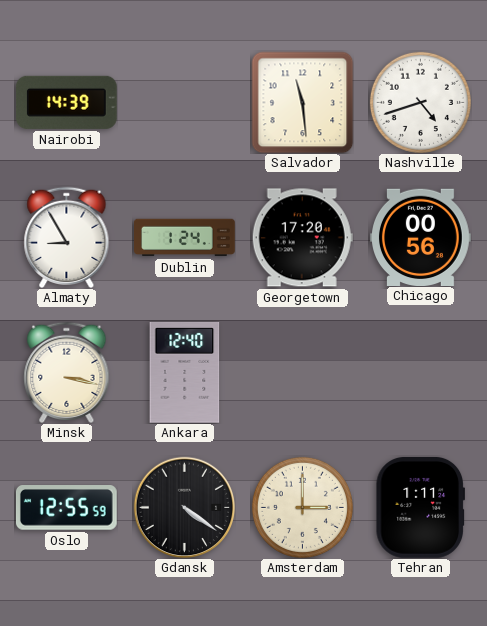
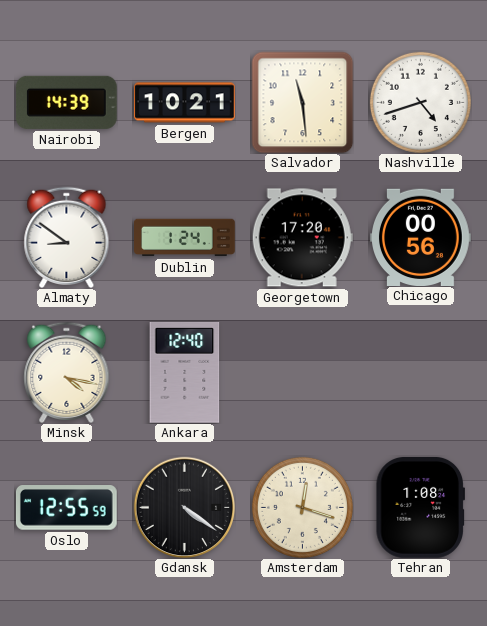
Bergen: none -> 10:21 (185, 103)
Almaty: 8:55 -> 8:51 (67, 237)
Minsk: 3:17 -> 4:17 (67, 372)
Amsterdam: 3:00 -> 12:18 (302, 507)
Tehran: 1:11 -> 1:08 (420, 507)
